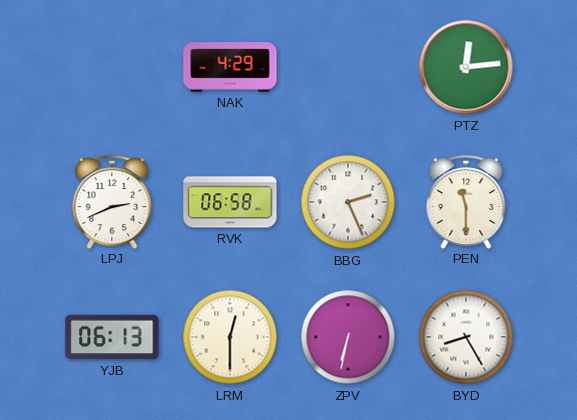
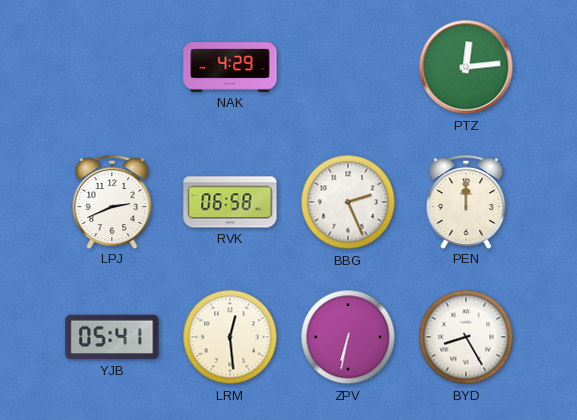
PEN: 11:30 -> 12:00 (466, 202)
YJB: 06:13 -> 05:41 (112, 337)
LRM: 12:30 -> 12:29 (230, 337)
